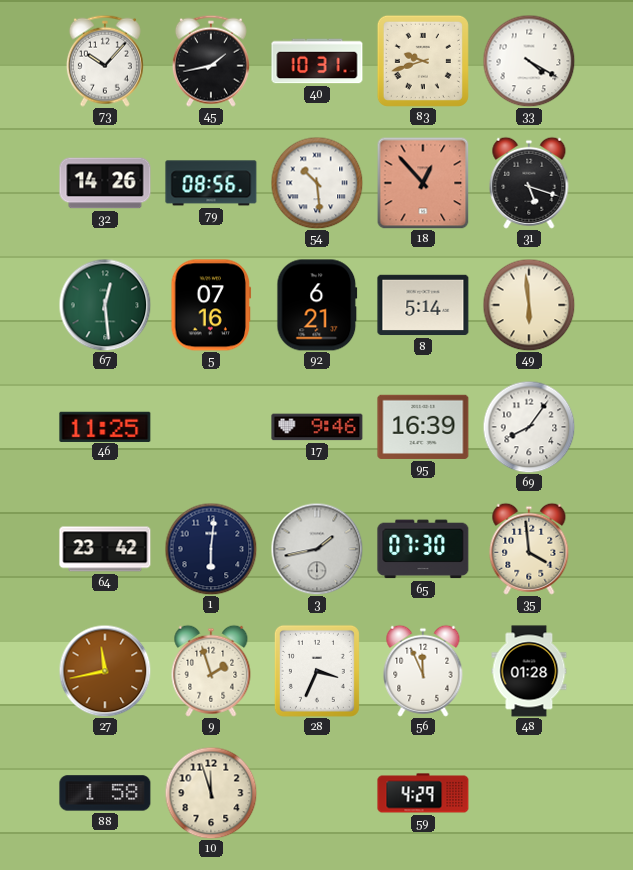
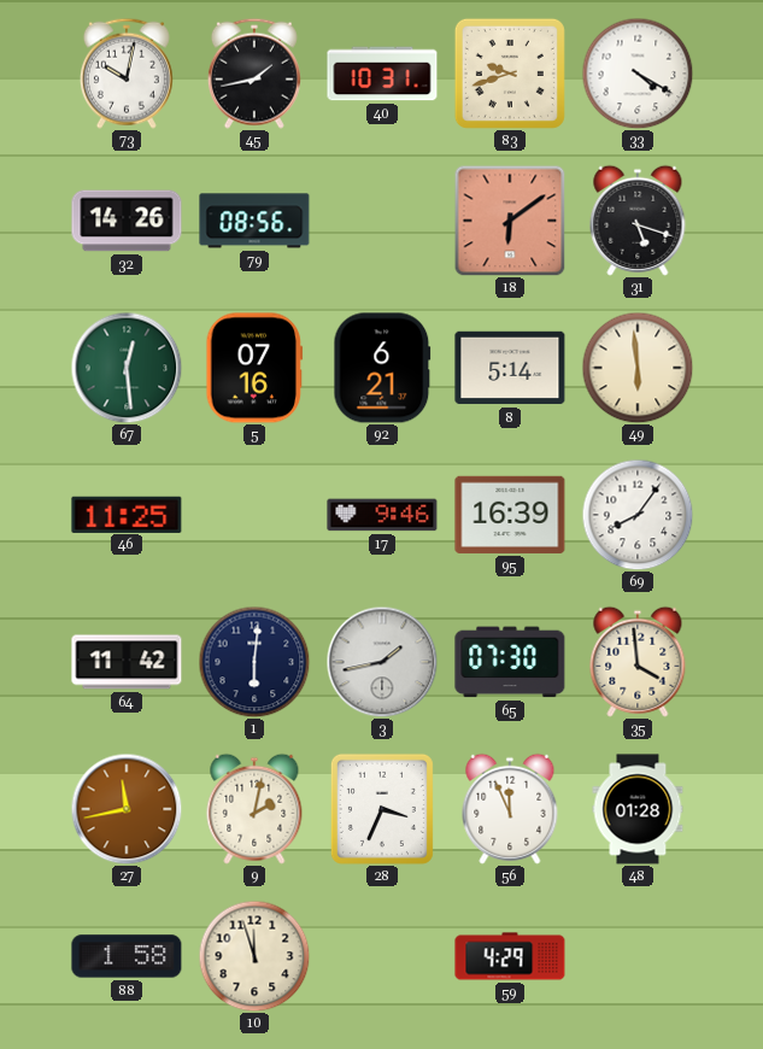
73: 10:07 -> 10:02 (127, 74)
54: 10:29 -> none (317, 183)
18: 12:53 -> 6:09 (510, 221)
64: 23:42 -> 11:42 (127, 662)
9: 1:57 -> 2:02 (254, 809)
